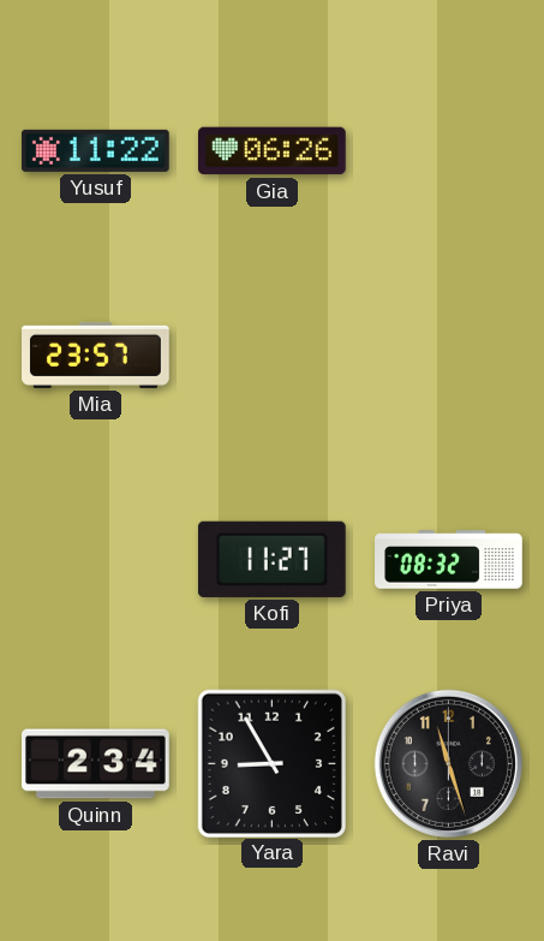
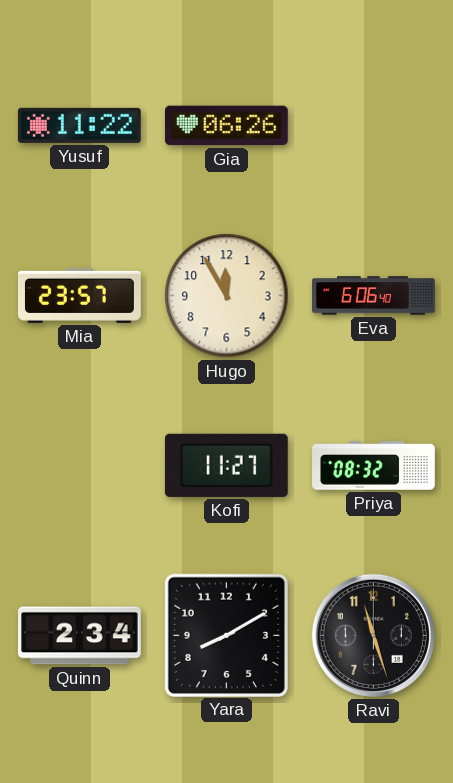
Hugo: none -> 11:55 (227, 296)
Eva: none -> 6:06 (374, 296)
Yara: 8:55 -> 8:10 (226, 635)
